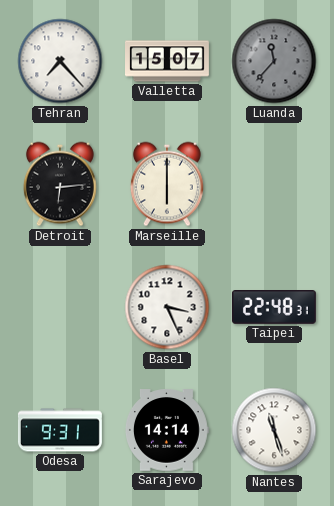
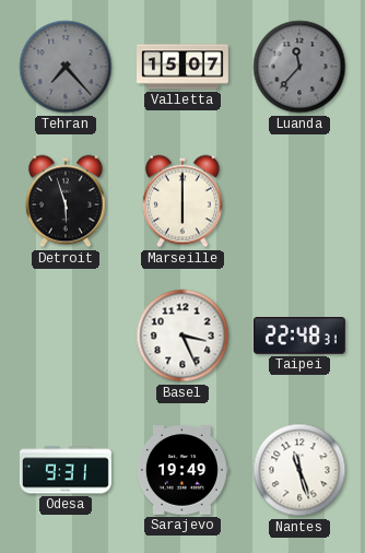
Tehran dial: white -> grey (66, 67)
Detroit: 6:14 -> 5:57 (66, 201)
Sarajevo: 14:14 -> 19:49 (182, 470)
